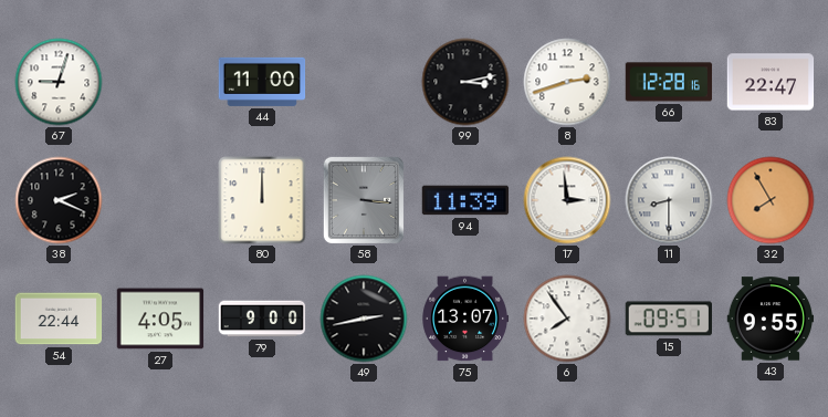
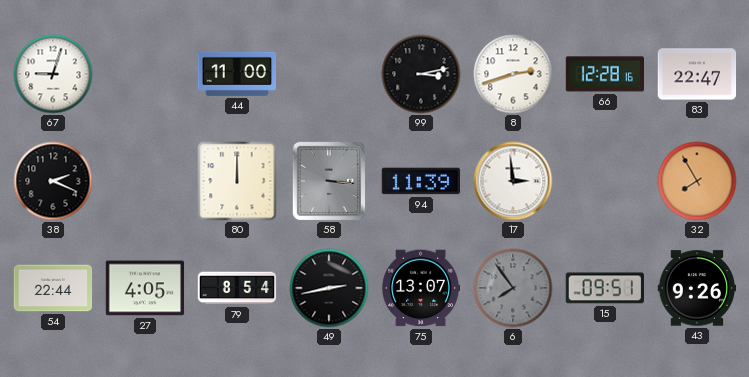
11: 8:30 -> none (669, 200)
79: 9:00 -> 8:54 (237, 288)
6 dial: white -> grey (513, 288)
43: 9:55 -> 9:26 (697, 288)
